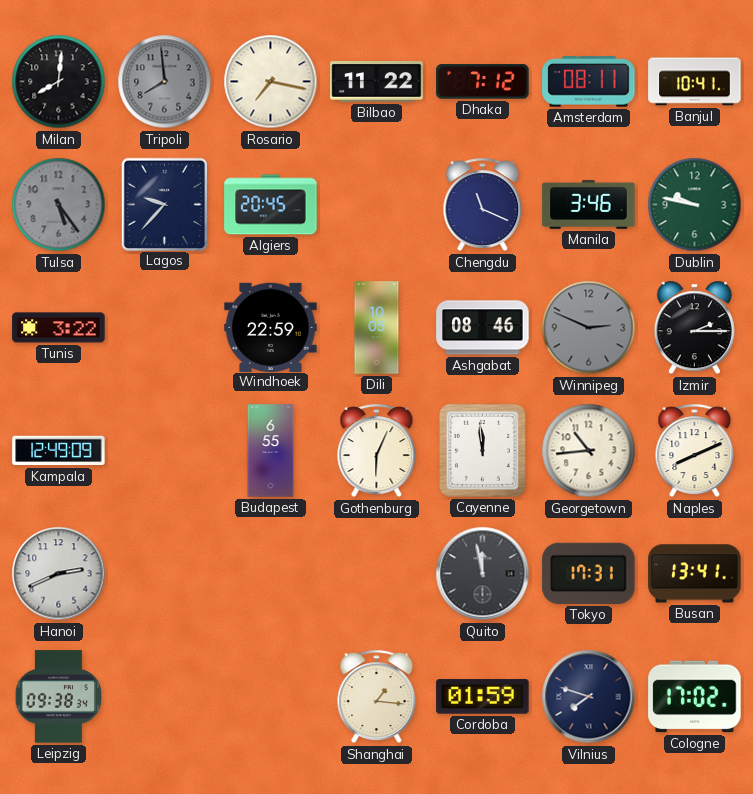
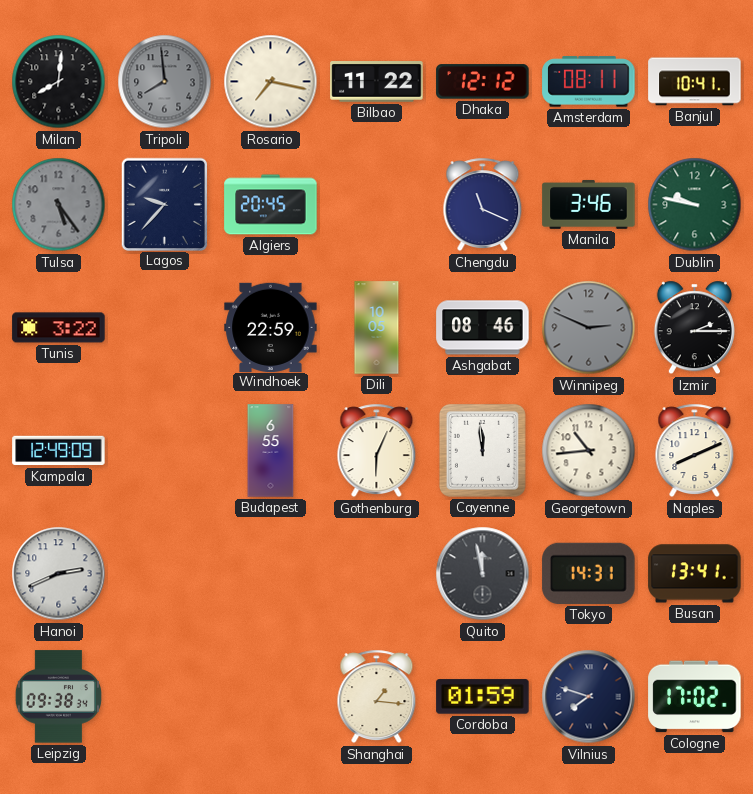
Dhaka: 7:12 -> 12:12 (483, 82)
Tokyo: 17:31 -> 14:31 (589, 573)
